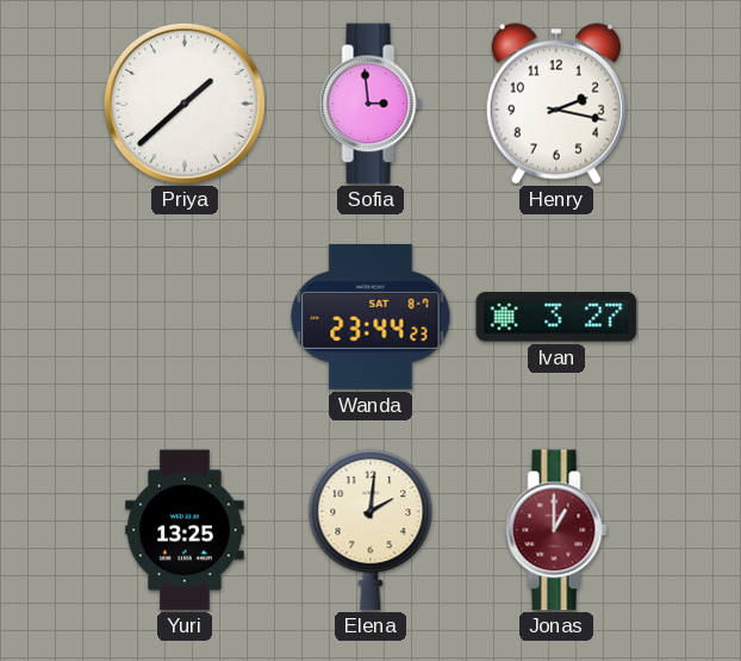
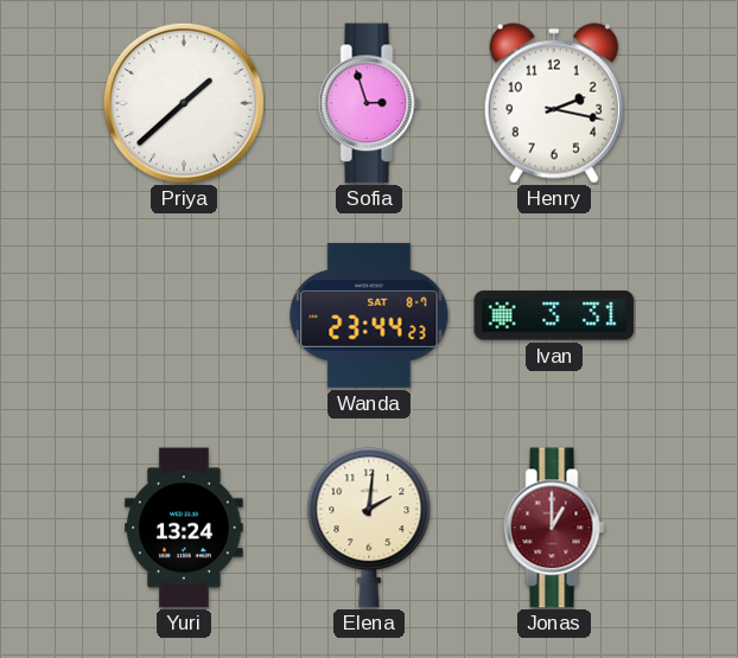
Sofia: 2:59 -> 2:57 (369, 103)
Ivan: 3:27 -> 3:31 (554, 315)
Yuri: 13:25 -> 13:24 (184, 528)
